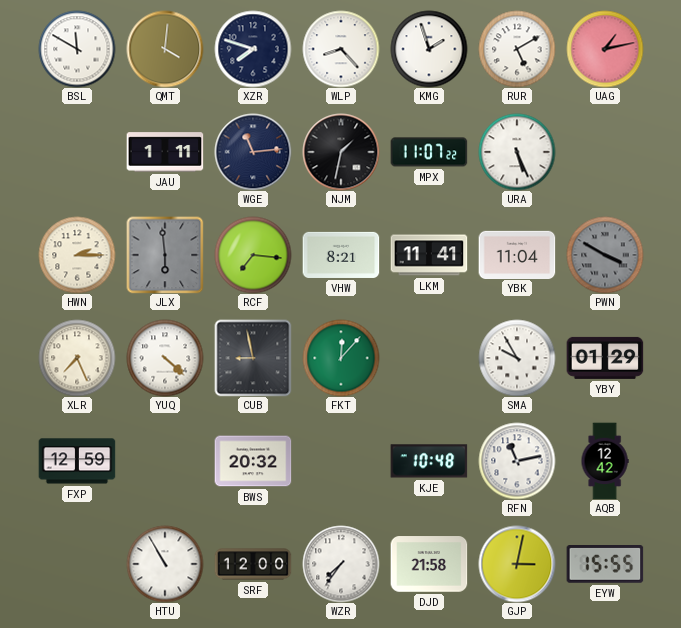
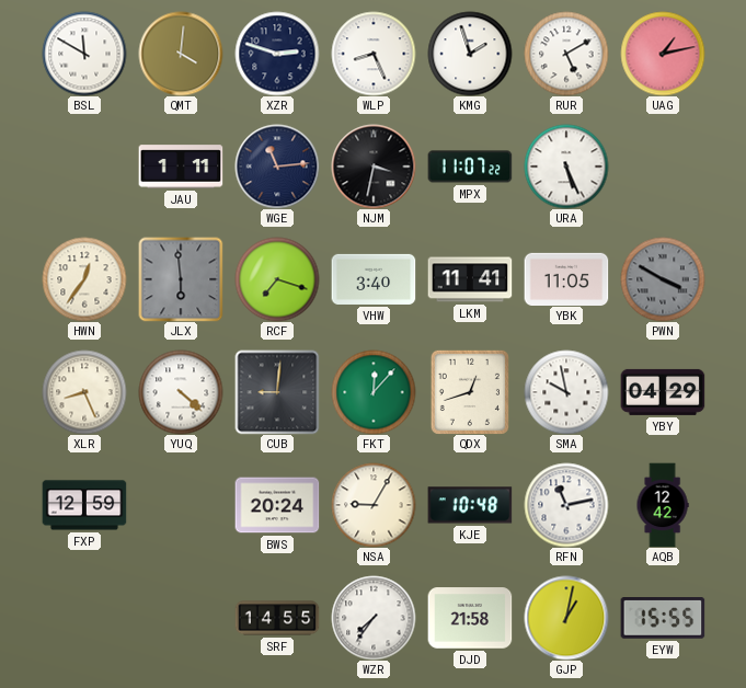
XZR: 7:48 -> 2:48 (277, 54)
WLP: 8:23 -> 8:26 (374, 54)
NJM: 1:32 -> 3:32 (374, 167)
HWN: 2:15 -> 12:36 (84, 279)
RCF: 7:16 -> 7:18 (277, 279)
VHW: 8:21 -> 3:40 (374, 279)
YBK: 11:04 -> 11:05 (566, 278)
XLR: 7:26 -> 8:26 (84, 392)
CUB: 8:58 -> 9:01 (277, 392)
QDX: none -> 12:42 (470, 392)
SMA: 9:55 -> 9:58 (566, 392)
YBY: 01:29 -> 04:29 (663, 392)
BWS: 20:32 -> 20:24 (277, 505)
NSA: none -> 9:05 (374, 505)
HTU: 10:55 -> none (165, 564)
SRF: 12:00 -> 14:55 (277, 618)
GJP: 3:02 -> 1:02 (566, 618)
